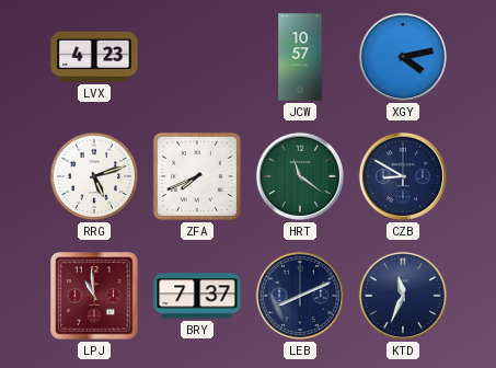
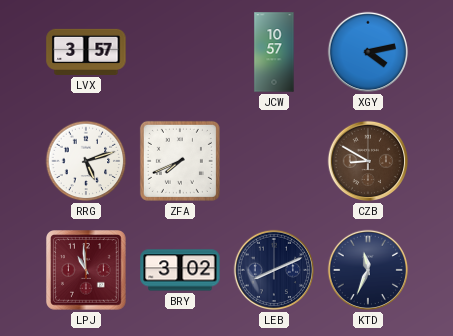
LVX: 4:23 -> 3:57 (86, 52)
HRT: 11:21 -> none (300, 176)
CZB dial: navy -> brown (368, 161)
BRY: 7:37 -> 3:02 (180, 270)
